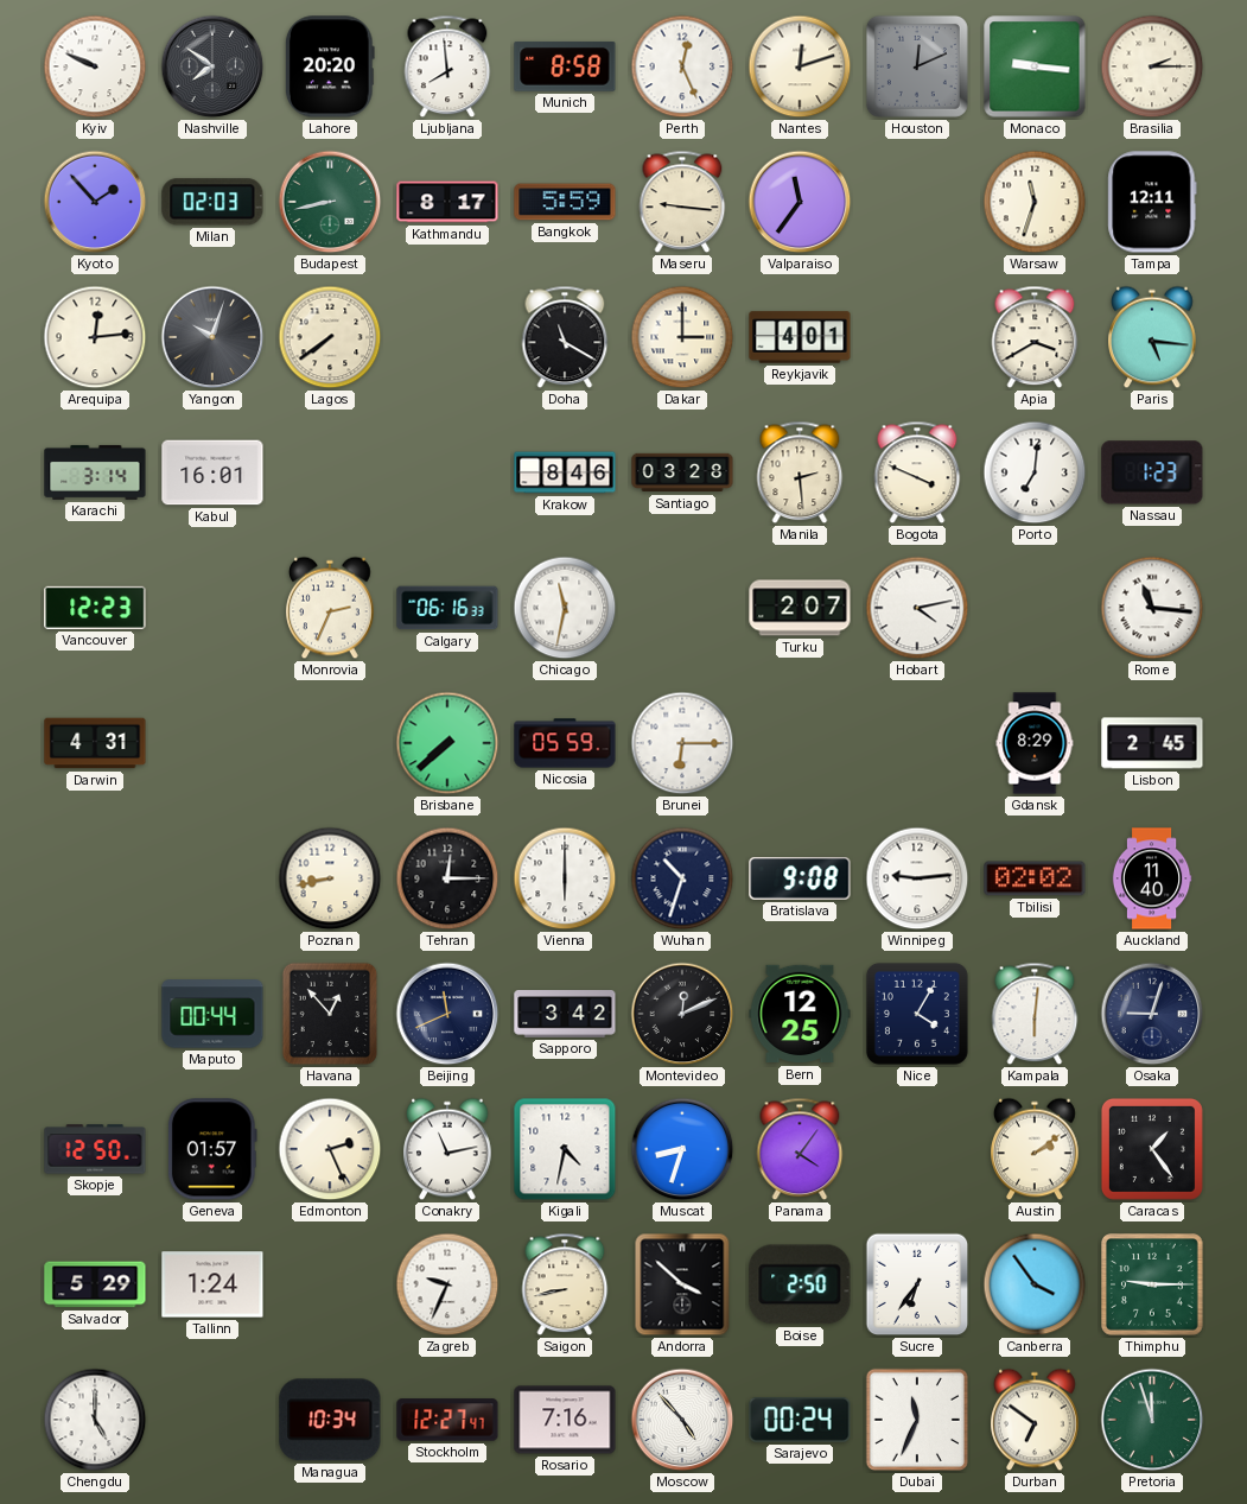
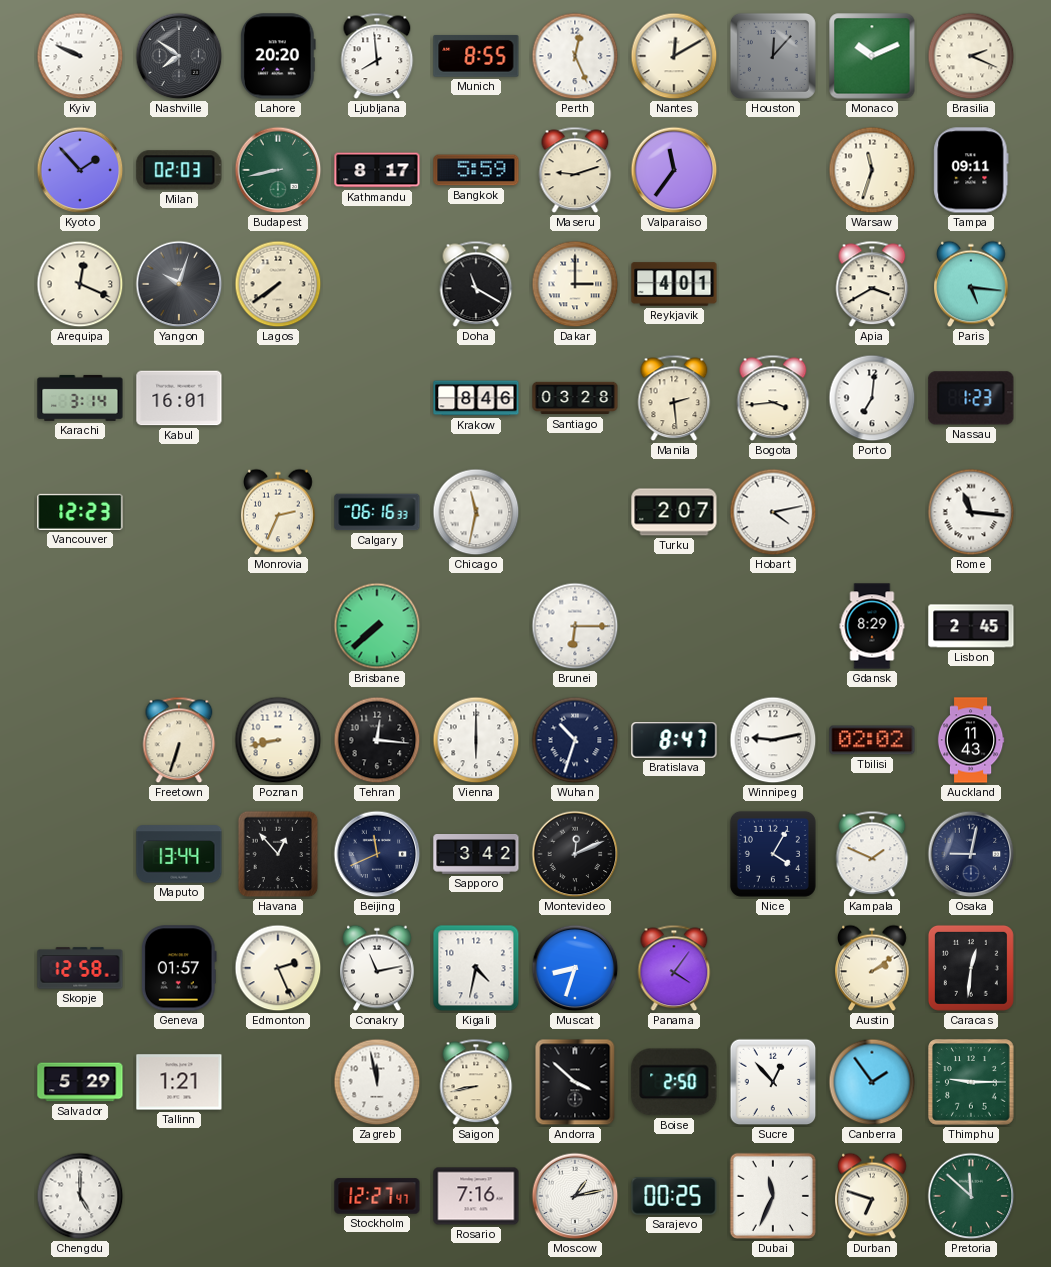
Munich: 8:58 -> 8:55 (476, 56)
Nantes: 12:12 -> 12:10 (674, 56)
Houston: 12:11 -> 12:07 (773, 56)
Monaco: 9:16 -> 10:11 (872, 56)
Brasilia: 2:15 -> 2:19 (971, 56)
Maseru: 9:16 -> 9:12 (575, 170)
Tampa: 12:11 -> 09:11 (971, 170)
Arequipa: 12:14 -> 12:19 (80, 284)
Bogota: 3:49 -> 3:44 (773, 398)
Darwin: 4:31 -> none (95, 743)
Nicosia: 05:59 -> none (565, 743)
Freetown: none -> 6:33 (179, 740)
Tehran: 12:15 -> 12:16 (377, 740)
Bratislava: 9:08 -> 8:47 (674, 741)
Winnipeg: 9:14 -> 9:13 (773, 740)
Auckland: 11:40 -> 11:43 (971, 740)
Maputo: 00:44 -> 13:44 (179, 854)
Bern: 12:25 -> none (800, 1014)
Kampala: 6:01 -> 1:49 (872, 854)
Osaka: 9:03 -> 9:02 (971, 854)
Skopje: 12:50 -> 12:58 (80, 968)
Caracas: 1:24 -> 12:31 (971, 968)
Tallinn: 1:24 -> 1:21 (179, 1082)
Zagreb: 9:34 -> 11:58 (377, 1082)
Sucre: 6:36 -> 12:53 (773, 1082)
Canberra: 3:54 -> 1:54 (872, 1082)
Managua: 10:34 -> none (330, 1420)
Moscow: 4:53 -> 1:13 (575, 1196)
Sarajevo: 00:24 -> 00:25 (674, 1197)
Durban: 6:51 -> 6:48 (872, 1196)
Pretoria: 11:57 -> 11:52 (971, 1196)
